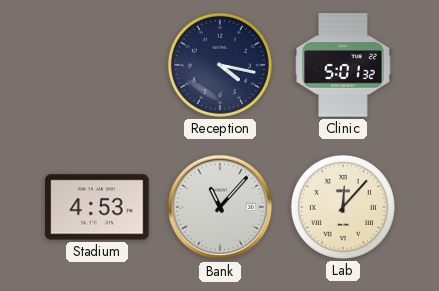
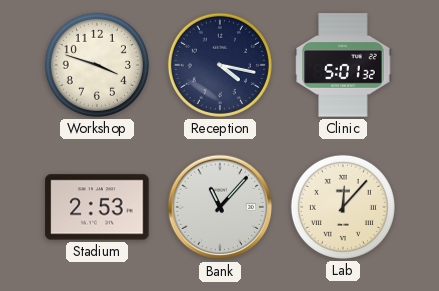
Workshop: none -> 3:48 (97, 65)
Stadium: 4:53 -> 2:53 (97, 207)
